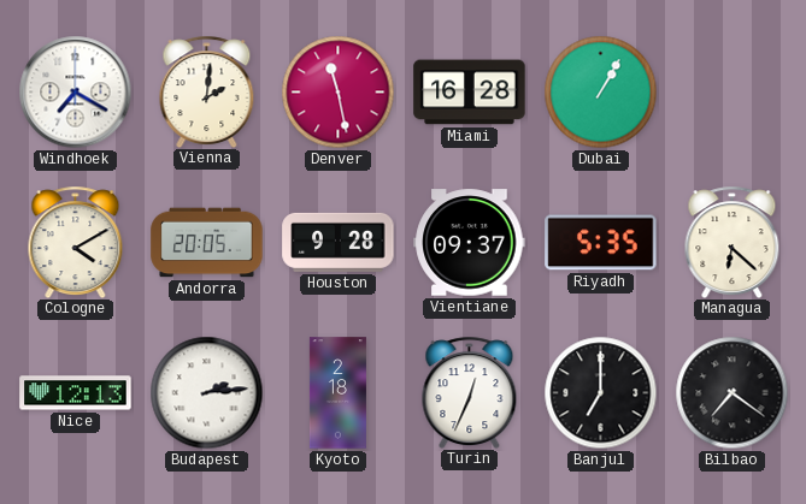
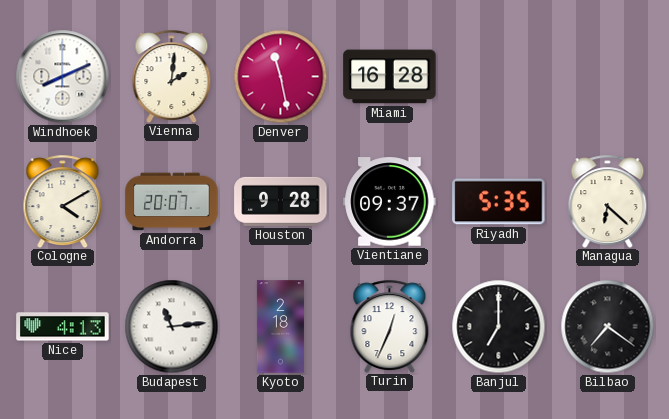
Windhoek: 7:20 -> 8:11 (63, 77)
Dubai: 1:05 -> none (601, 93)
Andorra: 20:05 -> 20:07 (172, 202)
Nice: 12:13 -> 4:13 (63, 327)
Budapest: 2:14 -> 11:14 (172, 327)
